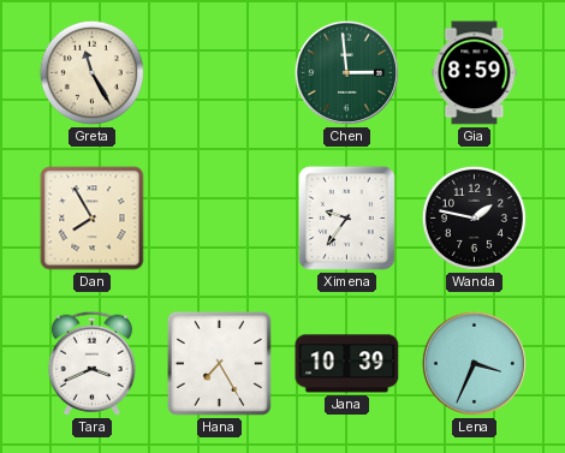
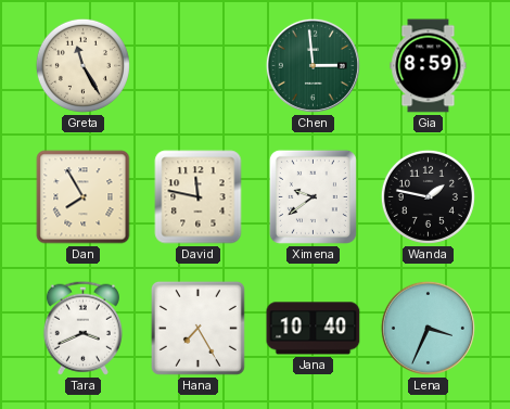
David: none -> 11:47 (199, 197)
Ximena: 9:36 -> 9:39 (313, 196)
Jana: 10:39 -> 10:40 (314, 329)
